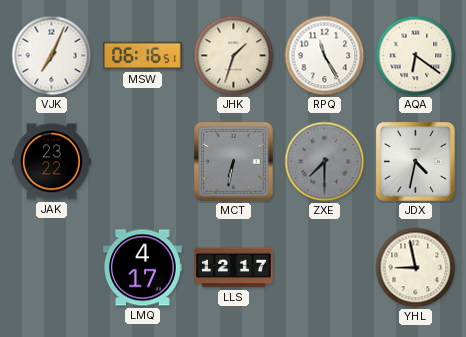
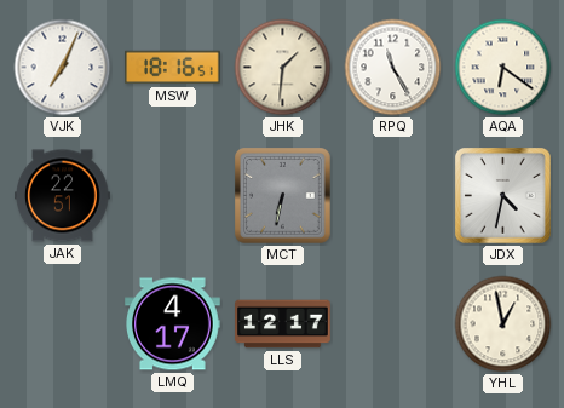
MSW: 06:16 -> 18:16 (173, 68)
JHK: 1:33 -> 1:31 (283, 68)
JAK: 23:22 -> 22:51 (63, 196)
ZXE: 7:30 -> none (325, 162)
YHL: 8:58 -> 12:58 (503, 324)
